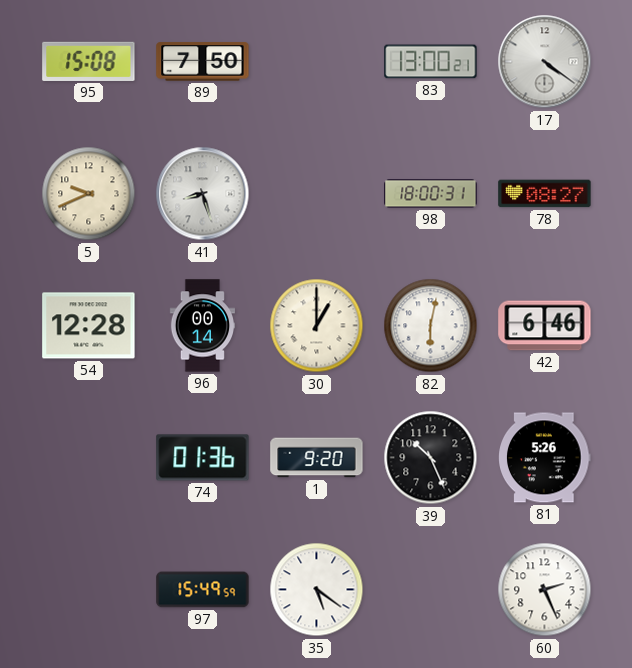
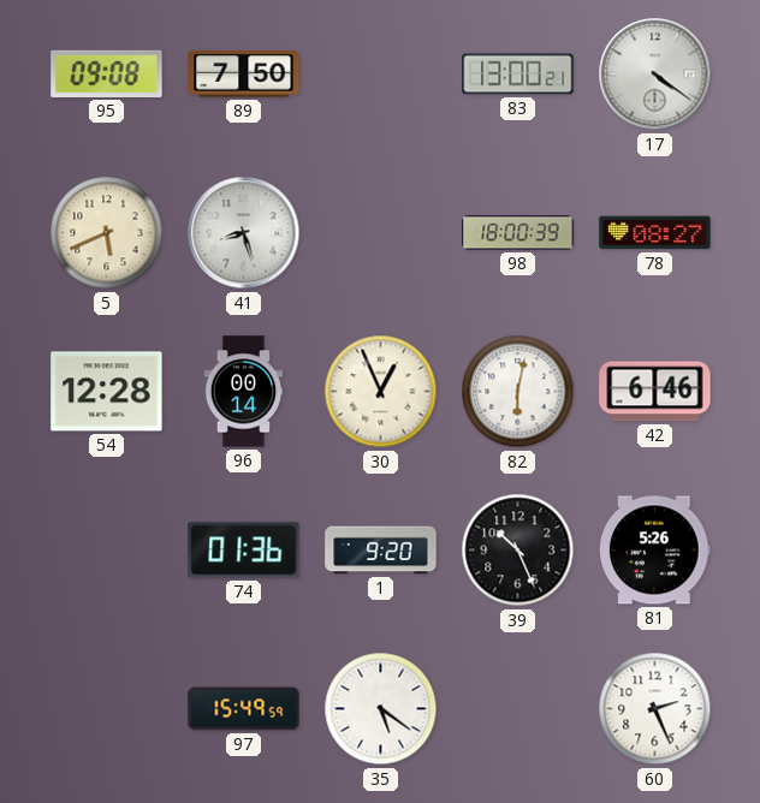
95: 15:08 -> 09:08 (107, 73)
5: 9:41 -> 5:41 (107, 233)
98: 18:00:31 -> 18:00:39 (518, 233)
30: 1:00 -> 12:56 (381, 392)
